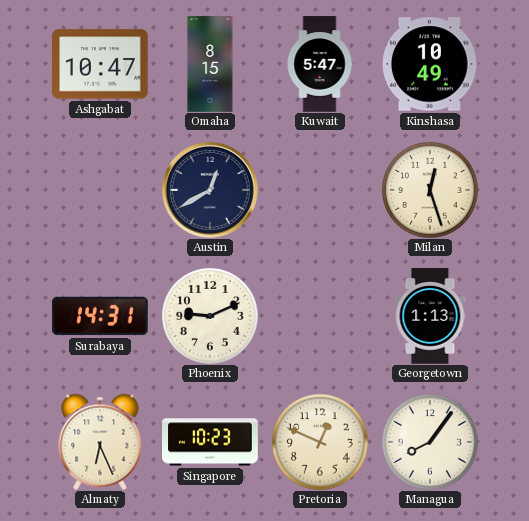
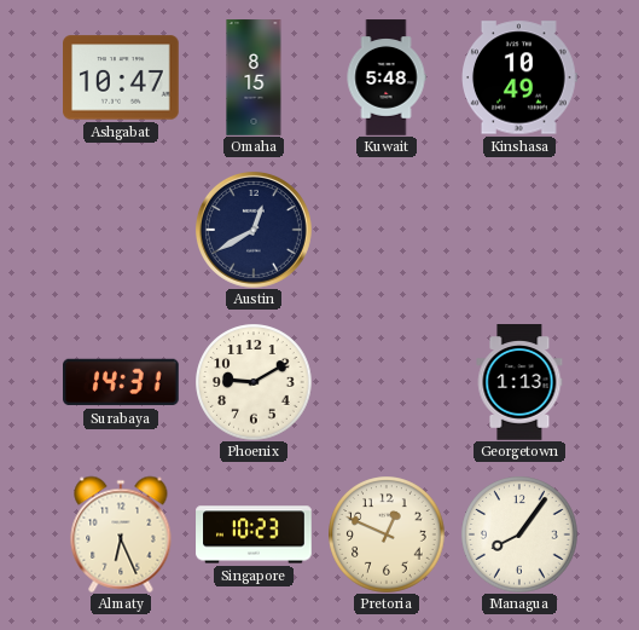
Kuwait: 5:47 -> 5:48 (387, 77)
Milan: 12:27 -> none (430, 190)
Phoenix: 9:11 -> 9:10 (254, 382)
